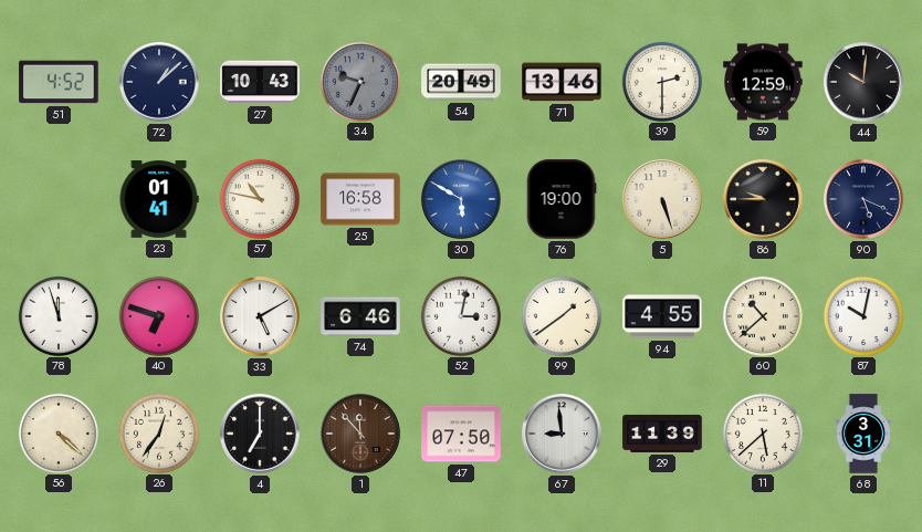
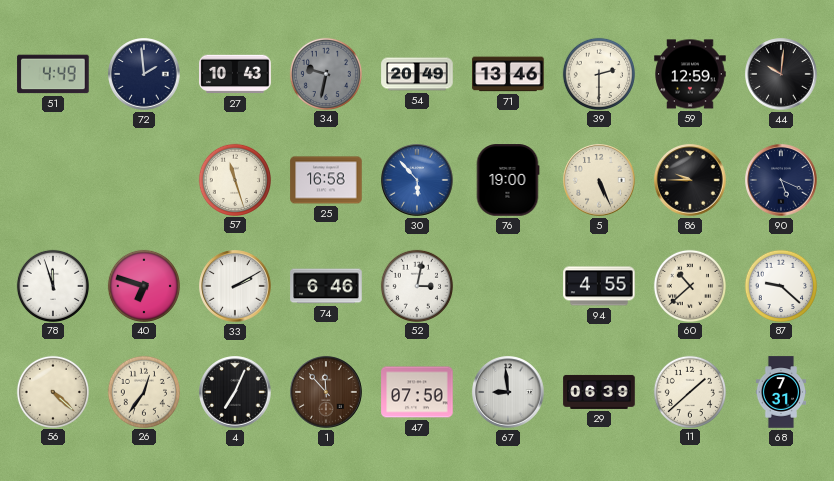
51: 4:52 -> 4:49 (53, 74)
72: 1:08 -> 1:59 (144, 74)
34: 9:34 -> 9:32 (325, 73)
23: 01:41 -> none (159, 199)
57: 10:47 -> 11:27 (234, 179)
30: 5:50 -> 5:53 (417, 180)
5: 5:27 -> 5:26 (599, 180)
33: 5:10 -> 2:10 (235, 286)
99: 1:39 -> none (560, 315)
87: 10:02 -> 9:22 (780, 285)
4: 7:00 -> 7:04 (235, 392)
29: 11:39 -> 06:39 (599, 392)
11: 5:38 -> 1:38 (689, 391)
68: 3:31 -> 7:31 (781, 392)
